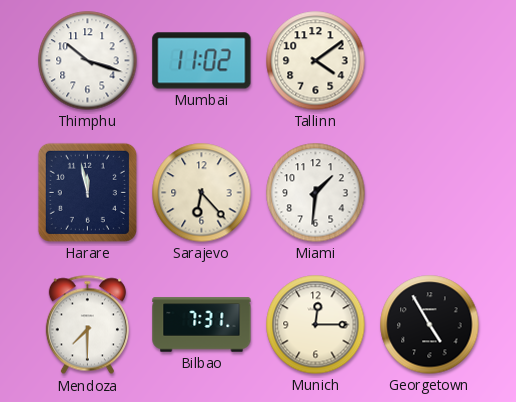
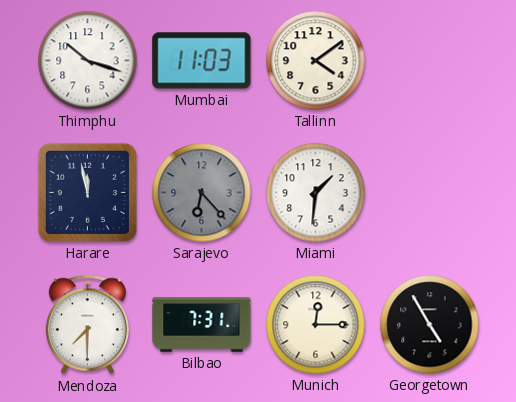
Mumbai: 11:02 -> 11:03 (202, 61)
Sarajevo dial: cream -> grey (202, 193)
